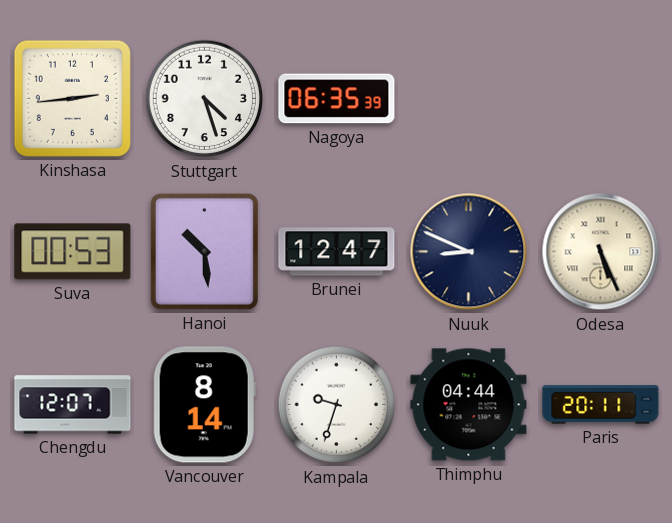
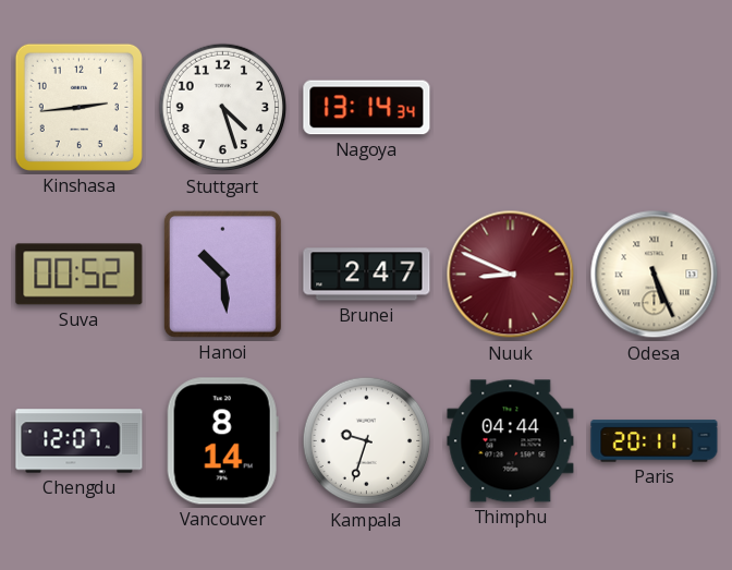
Nagoya: 06:35 -> 13:14 (367, 108)
Suva: 00:53 -> 00:52 (80, 275)
Brunei: 12:47 -> 2:47 (367, 275)
Nuuk dial: navy -> burgundy (511, 275)
